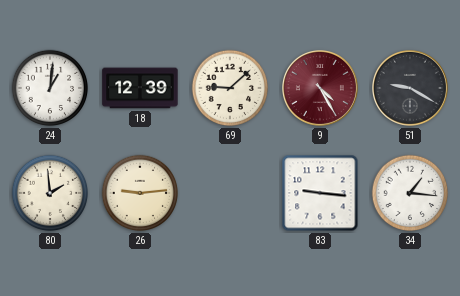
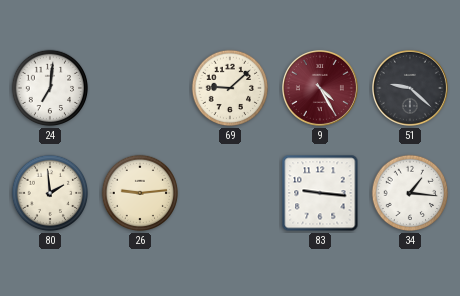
24: 1:01 -> 7:01 (50, 88)
18: 12:39 -> none (140, 88)
51: 9:20 -> 9:22 (410, 88)
